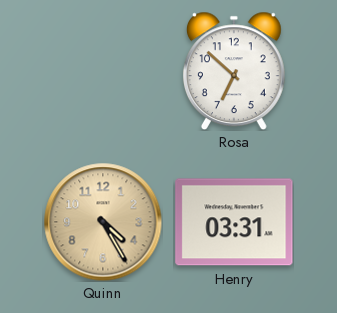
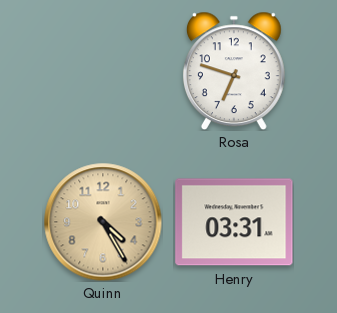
Rosa: 6:52 -> 6:48 (234, 71)
